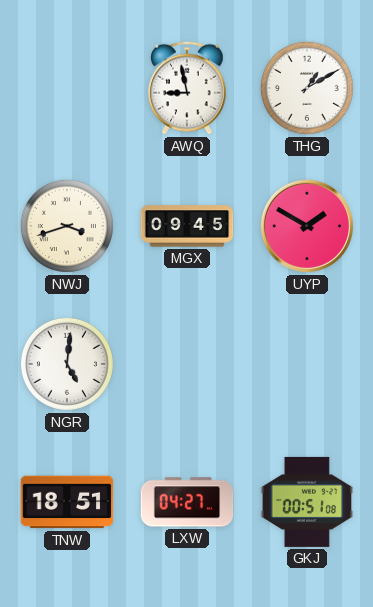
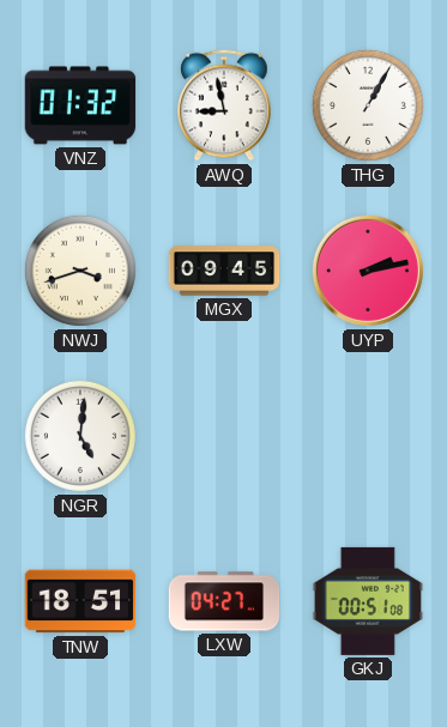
VNZ: none -> 01:32 (80, 105)
THG: 1:10 -> 1:05 (368, 105)
UYP: 1:50 -> 2:13 (368, 271)
